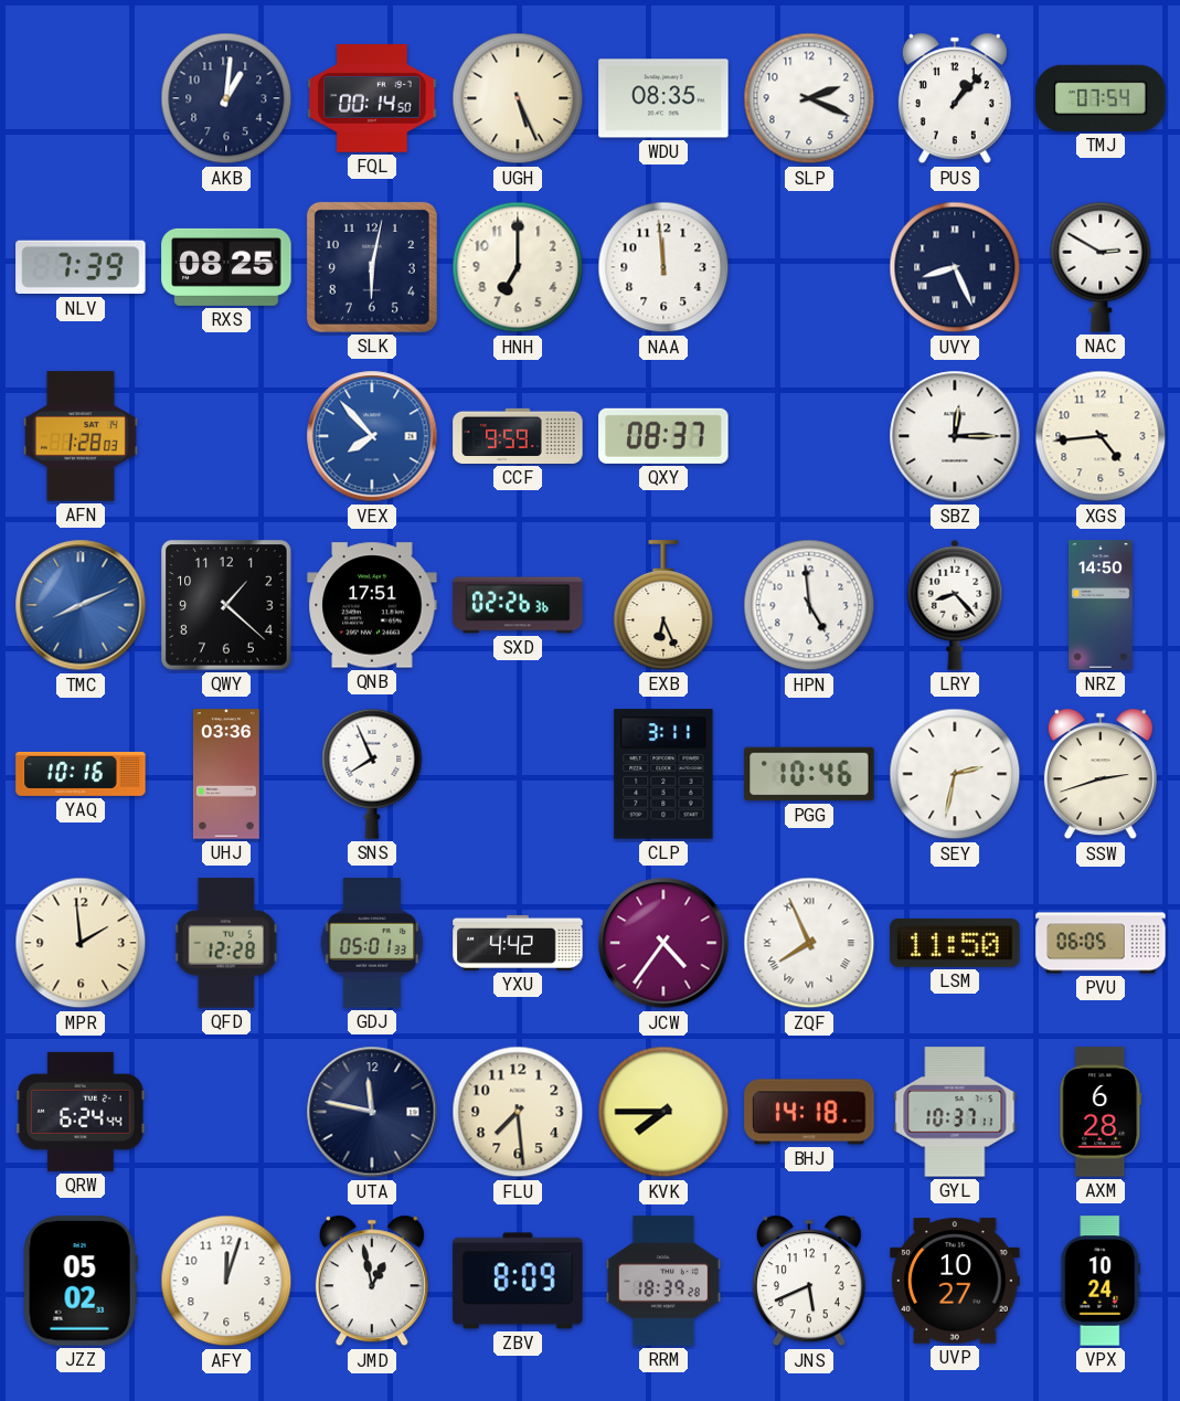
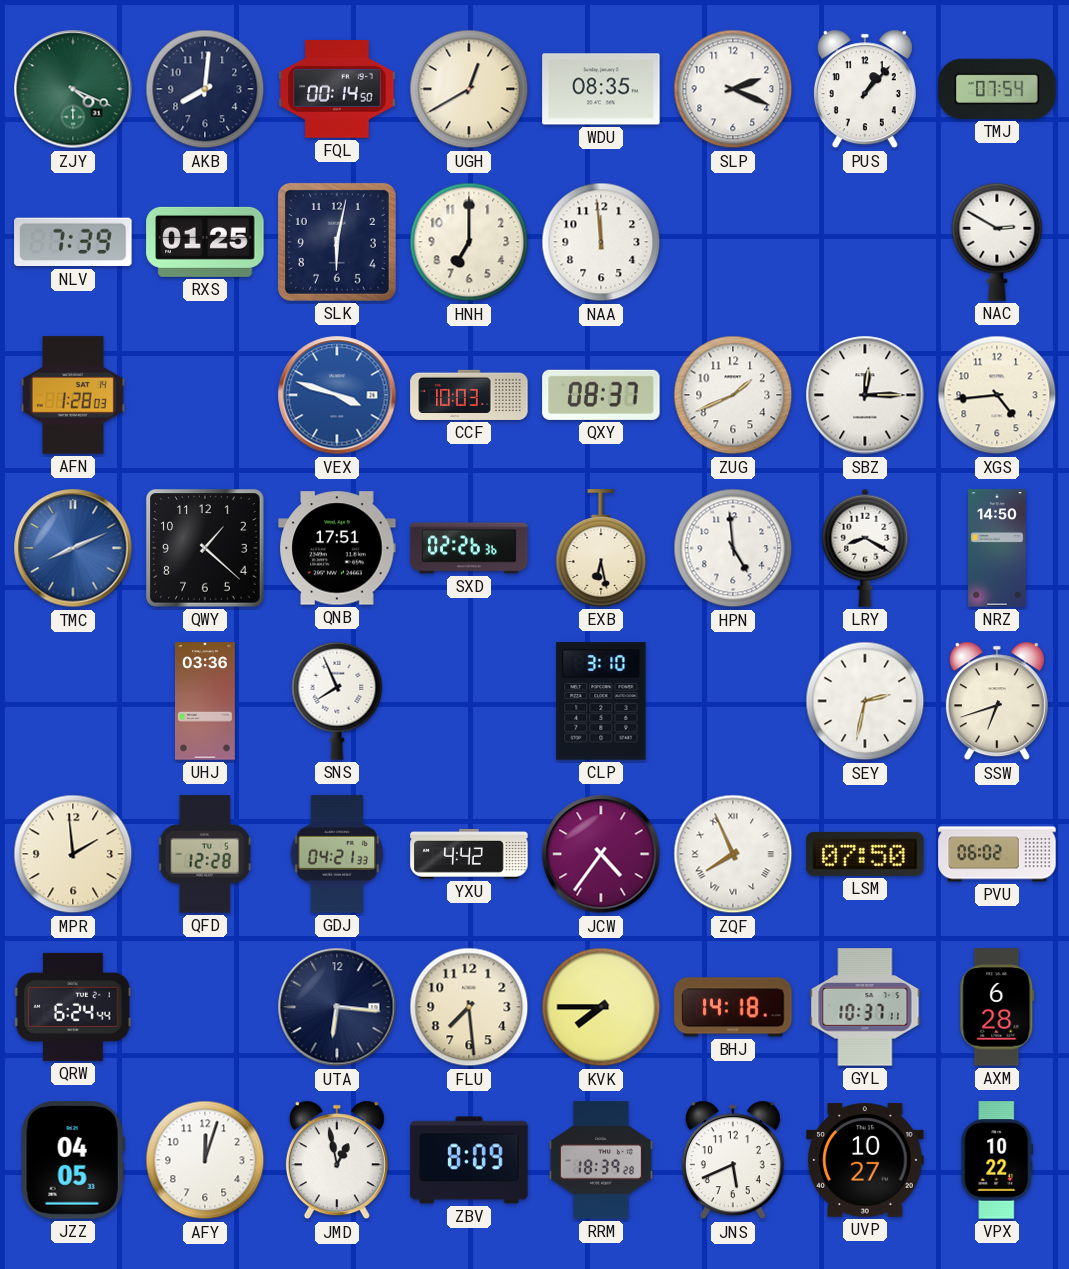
ZJY: none -> 4:19 (73, 89)
AKB: 1:01 -> 8:01 (205, 89)
UGH: 5:26 -> 12:40 (469, 89)
RXS: 08:25 -> 01:25 (205, 242)
UVY: 8:26 -> none (955, 267)
VEX: 7:53 -> 3:48 (337, 395)
CCF: 9:59 -> 10:03 (469, 395)
ZUG: none -> 1:41 (733, 395)
EXB: 6:26 -> 6:28 (601, 548)
LRY: 8:23 -> 8:20 (865, 548)
YAQ: 10:16 -> none (81, 774)
CLP: 3:11 -> 3:10 (601, 701)
PGG: 10:46 -> none (809, 774)
SSW: 2:42 -> 6:42 (997, 701)
GDJ: 05:01 -> 04:21 (337, 854)
LSM: 11:50 -> 07:50 (865, 854)
PVU: 06:05 -> 06:02 (997, 854)
UTA: 11:47 -> 6:16 (337, 1007)
JZZ: 05:02 -> 04:05 (73, 1160)
VPX: 10:24 -> 10:22 (997, 1160)
